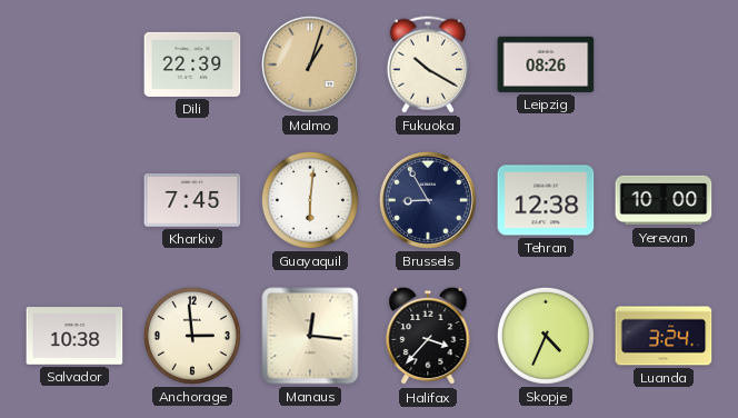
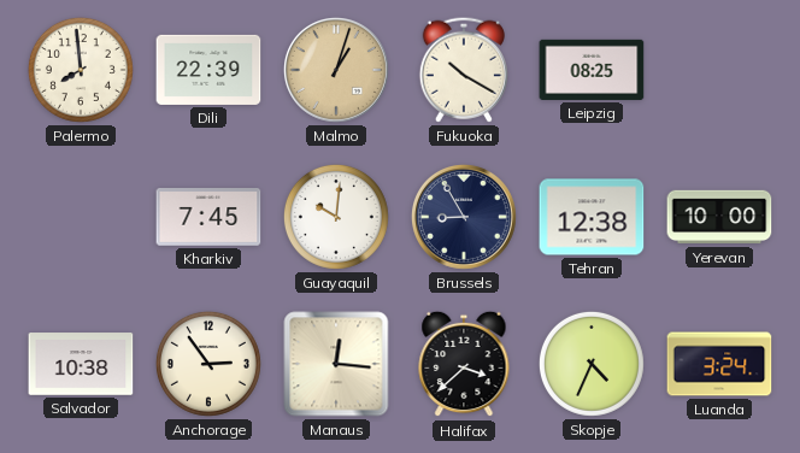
Palermo: none -> 7:59 (81, 70)
Leipzig: 08:26 -> 08:25 (592, 70)
Guayaquil: 6:01 -> 10:01 (336, 217)
Anchorage: 2:59 -> 2:54 (208, 364)
Halifax: 3:37 -> 3:38 (464, 364)
